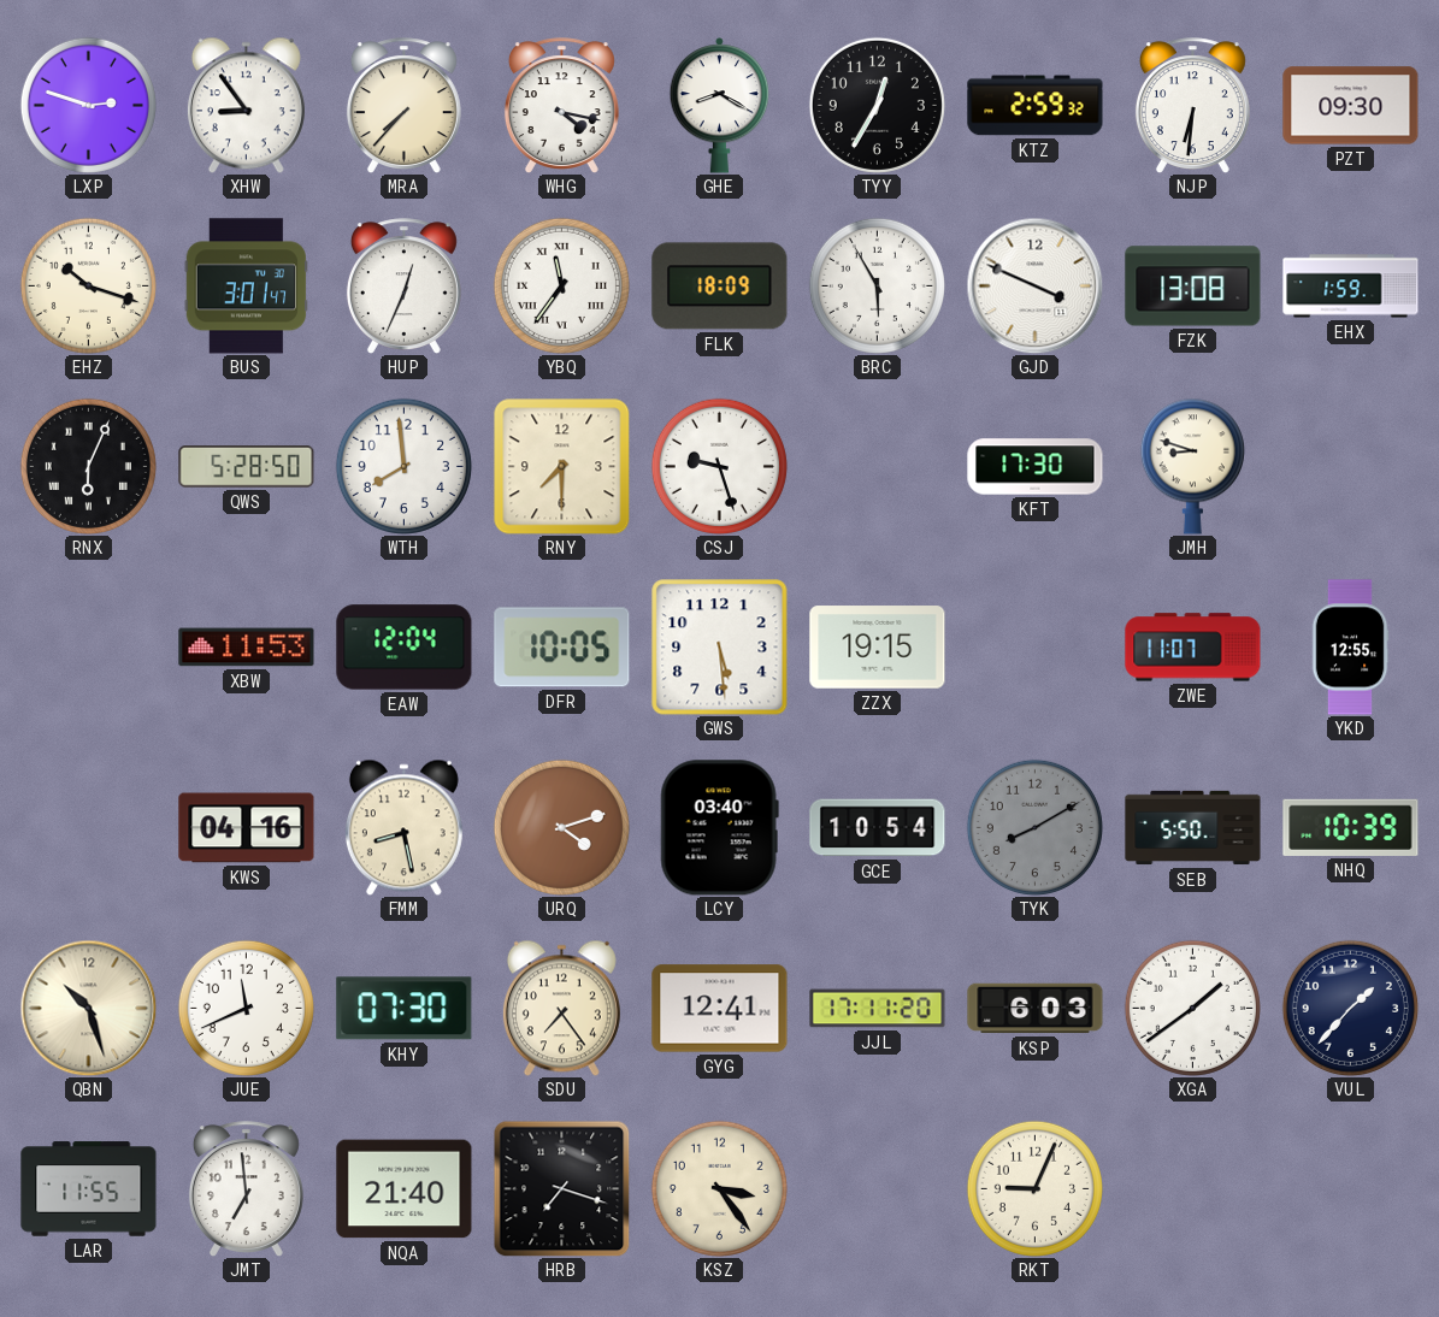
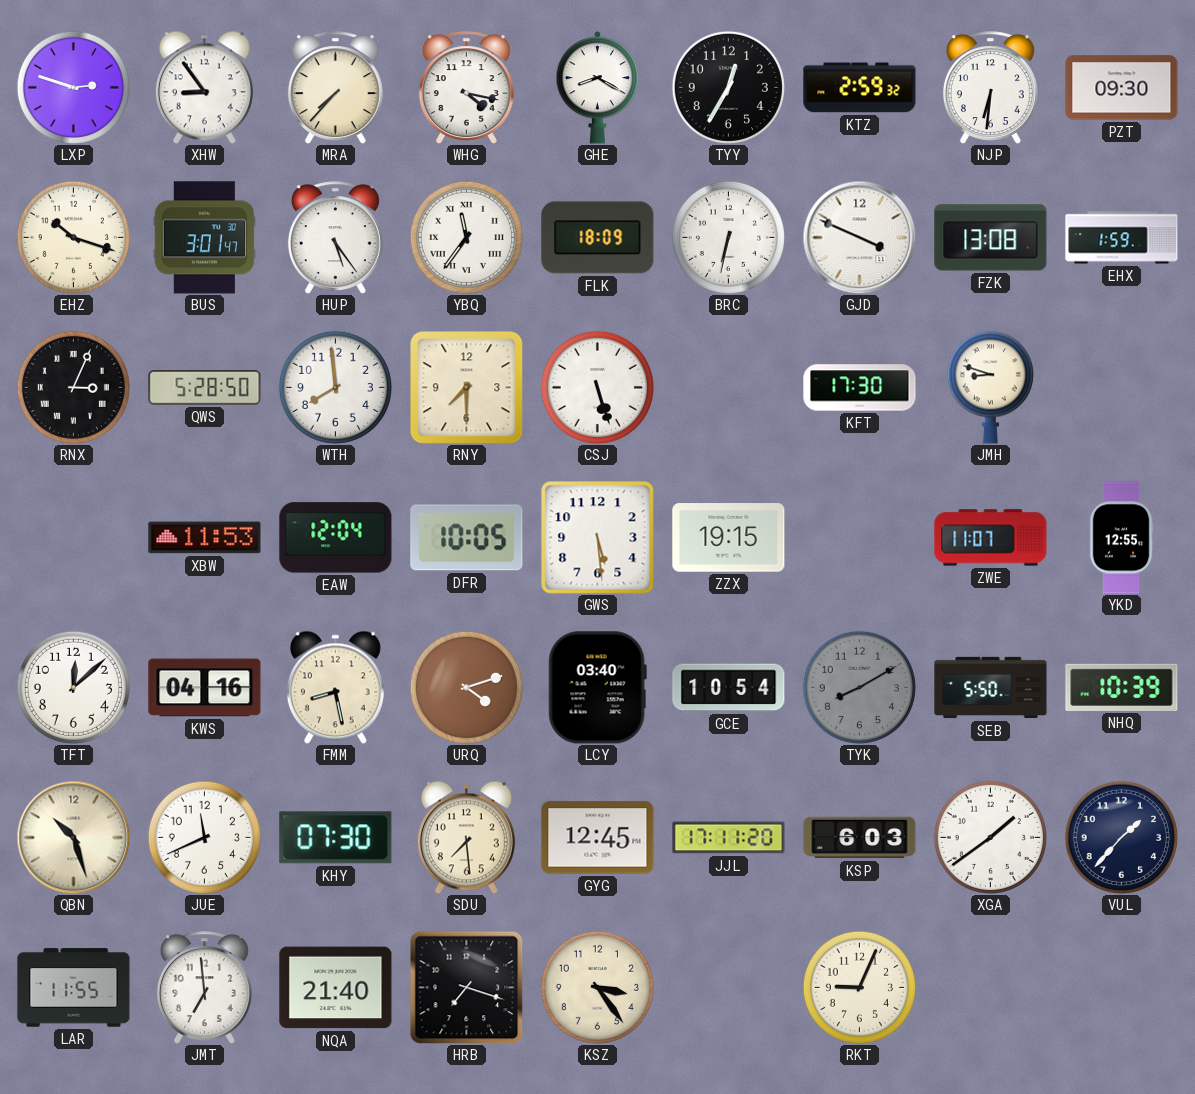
HUP: 12:34 -> 5:24 (335, 237)
BRC: 5:55 -> 6:32 (728, 237)
RNX: 6:04 -> 3:04 (73, 387)
CSJ: 9:27 -> 5:27 (597, 387)
TFT: none -> 12:08 (73, 687)
SDU: 7:24 -> 7:29 (466, 837)
GYG: 12:41 -> 12:45 (598, 838)
